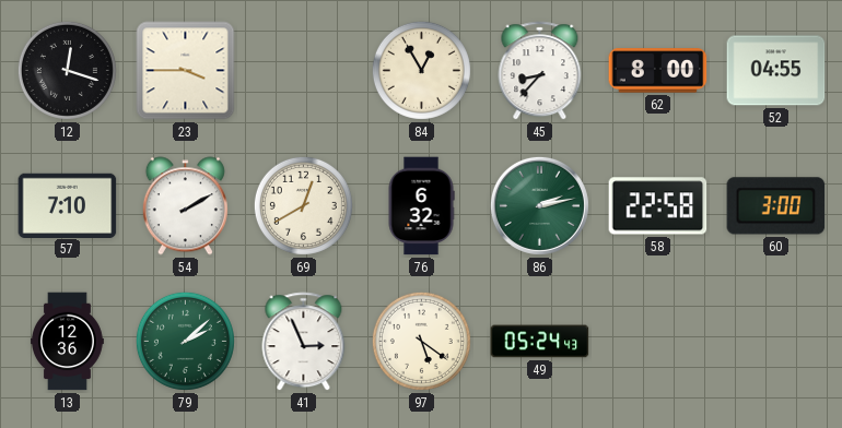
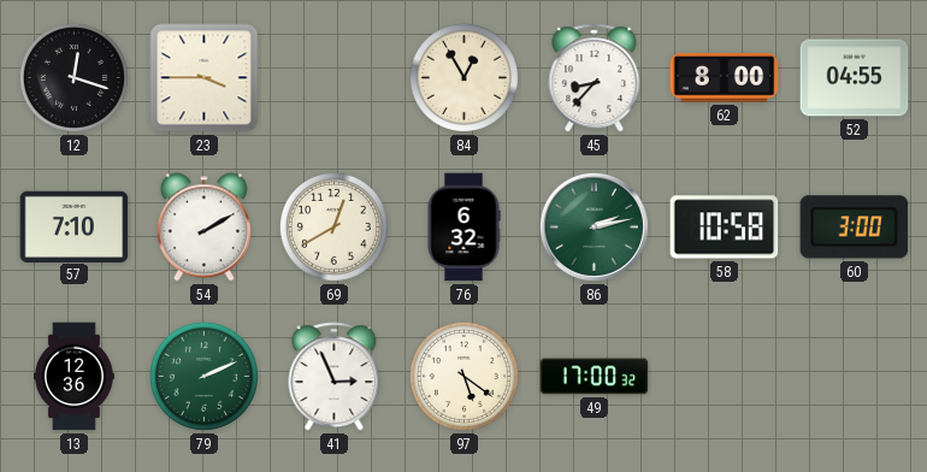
58: 22:58 -> 10:58 (725, 228)
79: 2:08 -> 2:11 (203, 376)
49: 05:24 -> 17:00 (595, 377)
